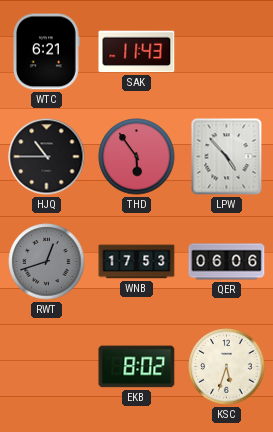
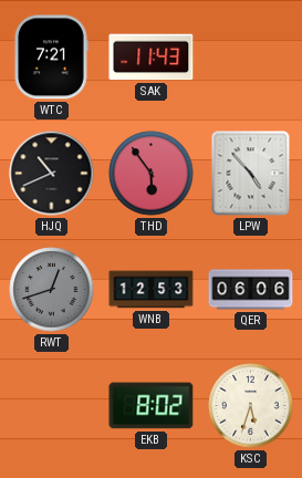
WTC: 6:21 -> 7:21 (52, 58)
HJQ: 10:45 -> 10:41 (52, 174)
WNB: 17:53 -> 12:53 (152, 290)
